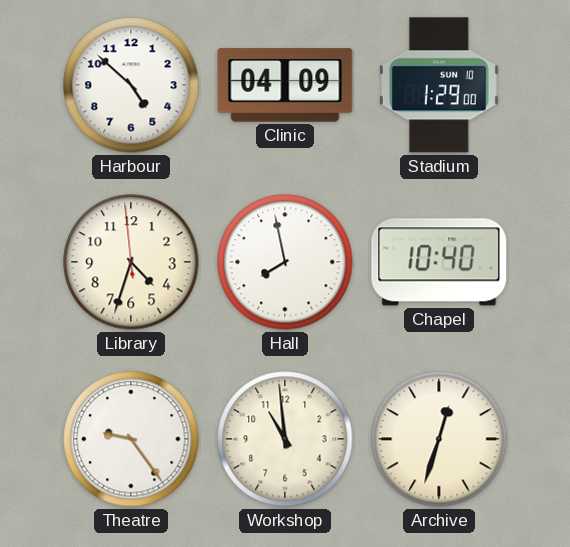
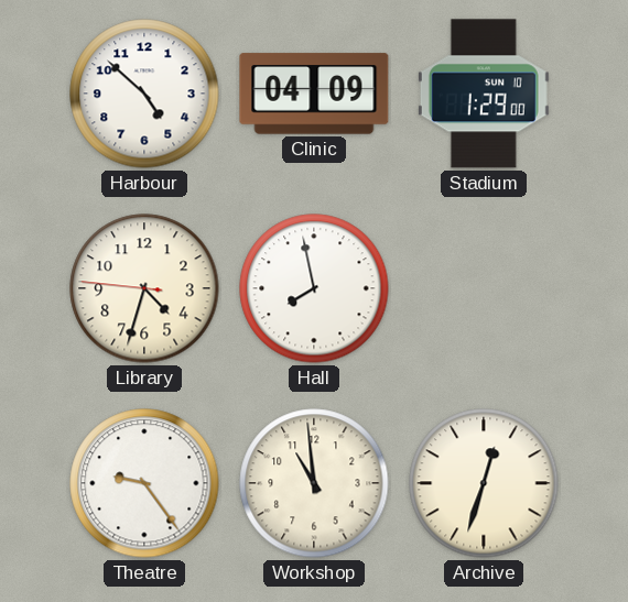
Library: 4:32:59 -> 4:32:46 (144, 288)
Chapel: 10:40 -> none (439, 262)
